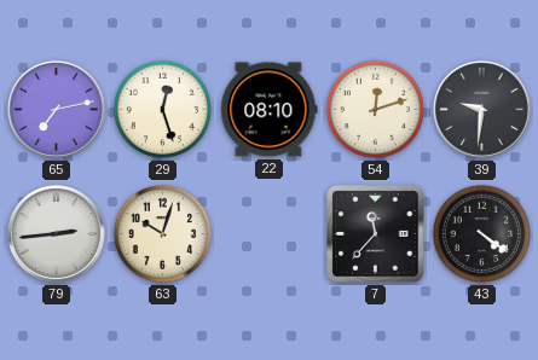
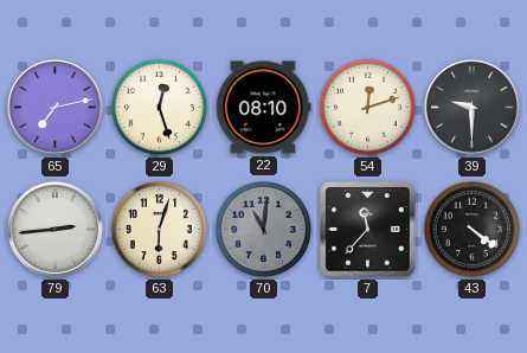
39: 9:31 -> 9:30 (471, 107)
63: 10:03 -> 6:03 (159, 229)
70: none -> 11:01 (263, 229)
